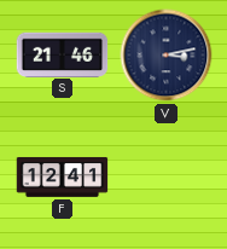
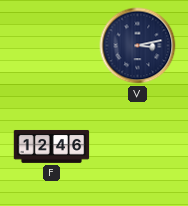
S: 21:46 -> none (63, 54)
F: 12:41 -> 12:46 (52, 146)
